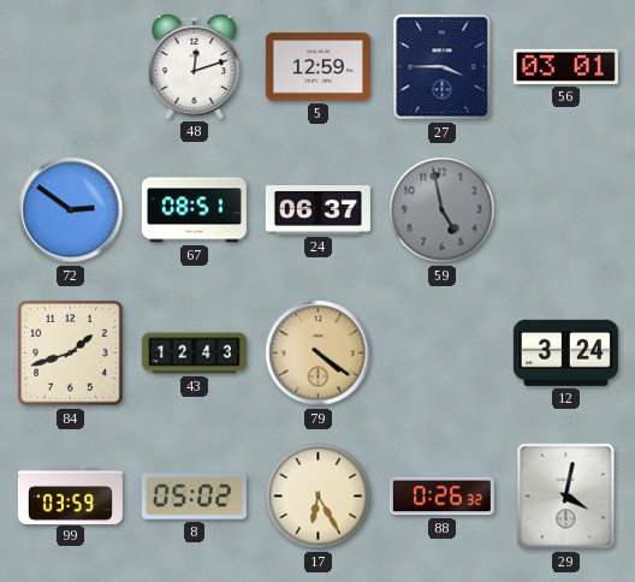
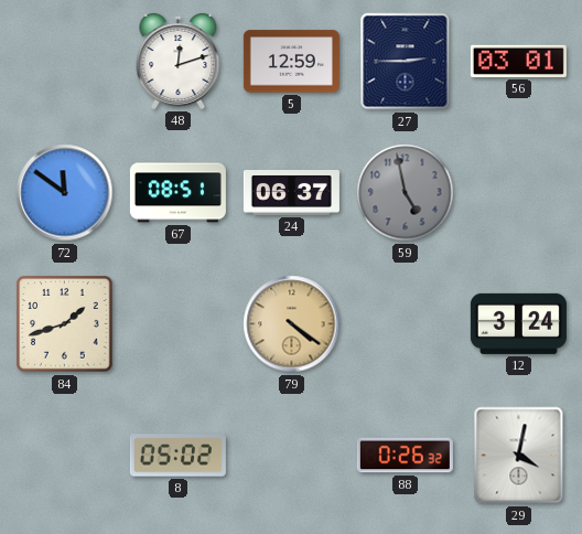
27: 3:45 -> 2:45 (406, 62)
72: 2:51 -> 11:51 (65, 193)
43: 12:43 -> none (194, 354)
99: 03:59 -> none (70, 495)
17: 6:25 -> none (319, 497)
